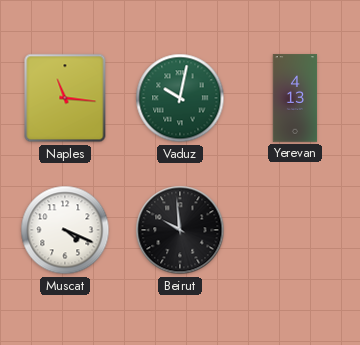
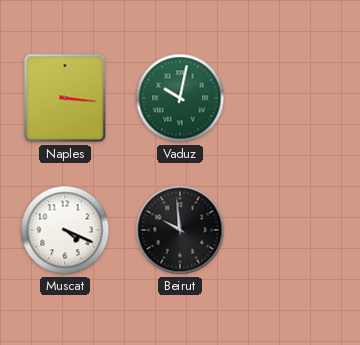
Naples: 11:16 -> 3:16 (65, 98)
Yerevan: 4:13 -> none (295, 98)
